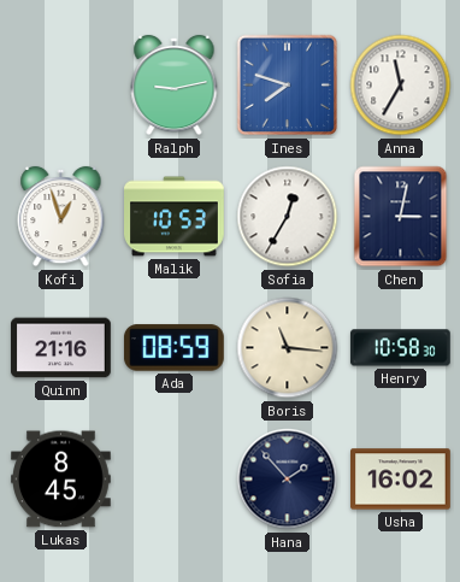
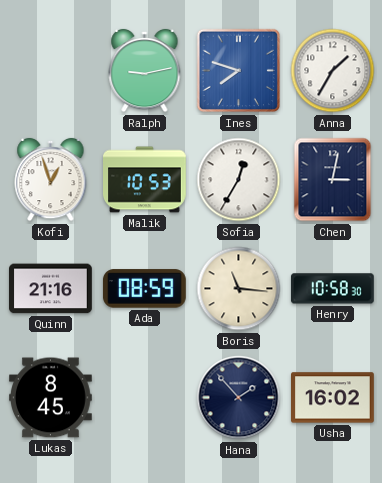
Anna: 11:35 -> 1:35 (333, 71)
